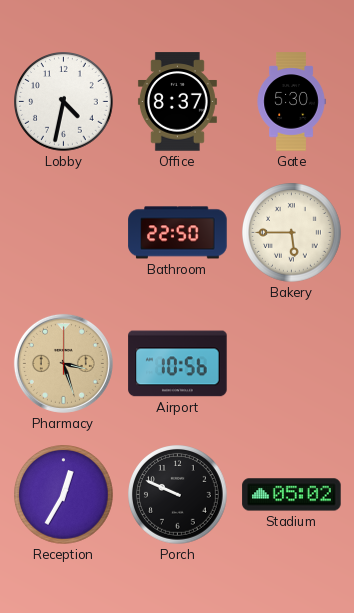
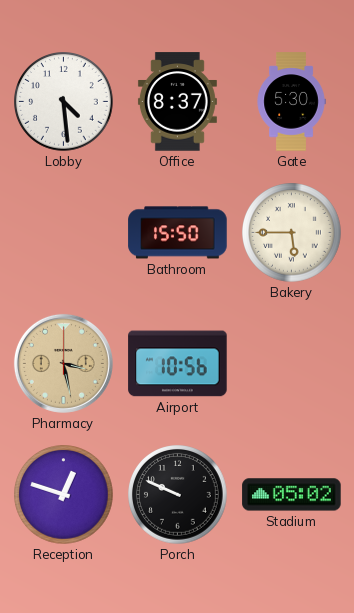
Lobby: 4:32 -> 4:29 (64, 102)
Bathroom: 22:50 -> 15:50 (178, 233)
Pharmacy: 3:27 -> 3:28 (63, 363)
Reception: 12:35 -> 12:48 (64, 495)
